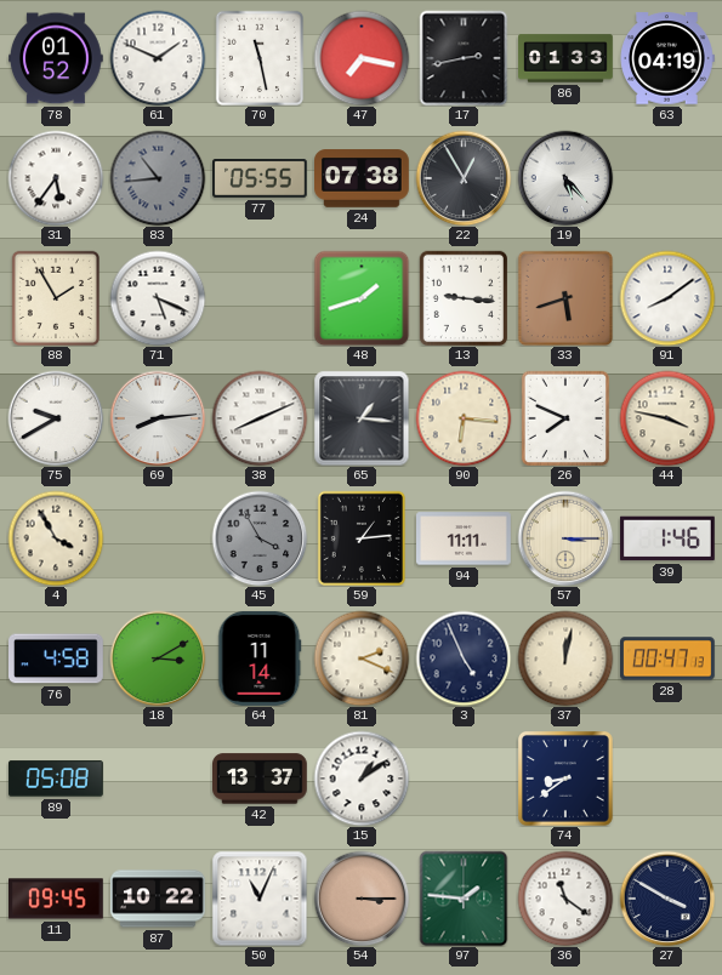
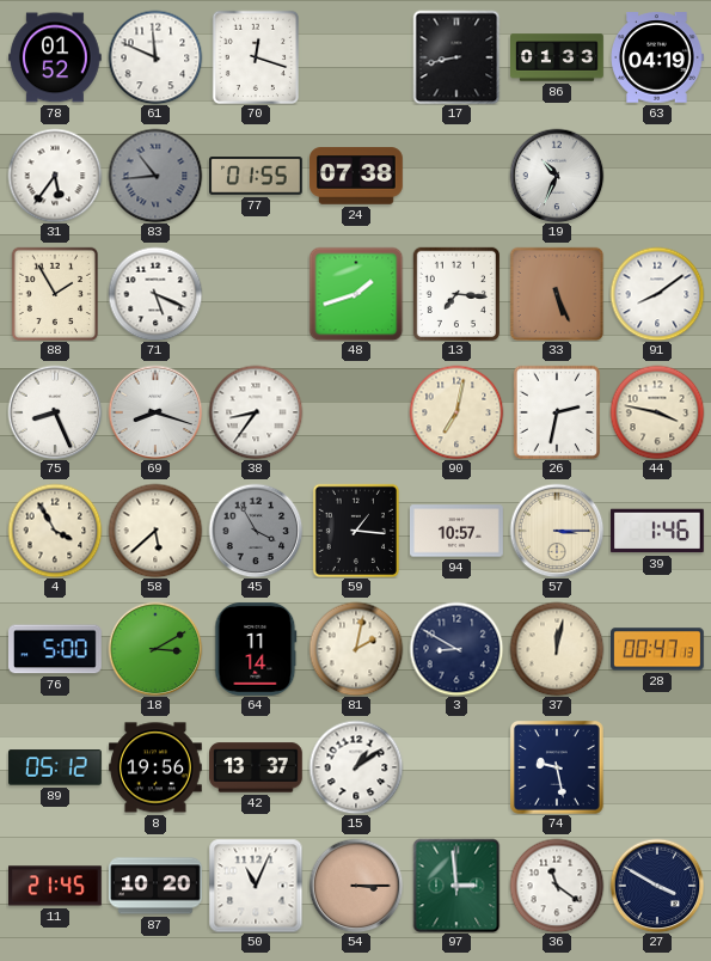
61: 1:49 -> 11:49 (155, 57)
70: 11:28 -> 12:18 (255, 56)
47: 7:17 -> none (362, 58)
17: 2:43 -> 8:43 (456, 57)
77: 05:55 -> 01:55 (257, 177)
22: 12:55 -> none (464, 178)
19: 5:23 -> 10:34 (557, 176)
13: 9:16 -> 7:16 (455, 293)
33: 5:42 -> 5:26 (557, 294)
75: 9:40 -> 8:26 (55, 412)
69: 8:14 -> 8:18 (155, 412)
38: 8:11 -> 8:36 (256, 412)
65: 1:16 -> none (362, 418)
90: 6:16 -> 7:02 (456, 412)
26: 7:49 -> 2:32 (556, 411)
58: none -> 5:38 (155, 531)
59: 1:14 -> 1:16 (355, 530)
94: 11:11 -> 10:57 (458, 531)
76: 4:58 -> 5:00 (56, 649)
81: 2:19 -> 2:02 (356, 649)
3: 4:56 -> 8:50 (456, 649)
89: 05:08 -> 05:12 (55, 767)
8: none -> 19:56 (157, 767)
74: 8:39 -> 9:28 (558, 769)
11: 09:45 -> 21:45 (56, 886)
87: 10:22 -> 10:20 (157, 886)
97: 1:46 -> 2:59 (456, 886)
